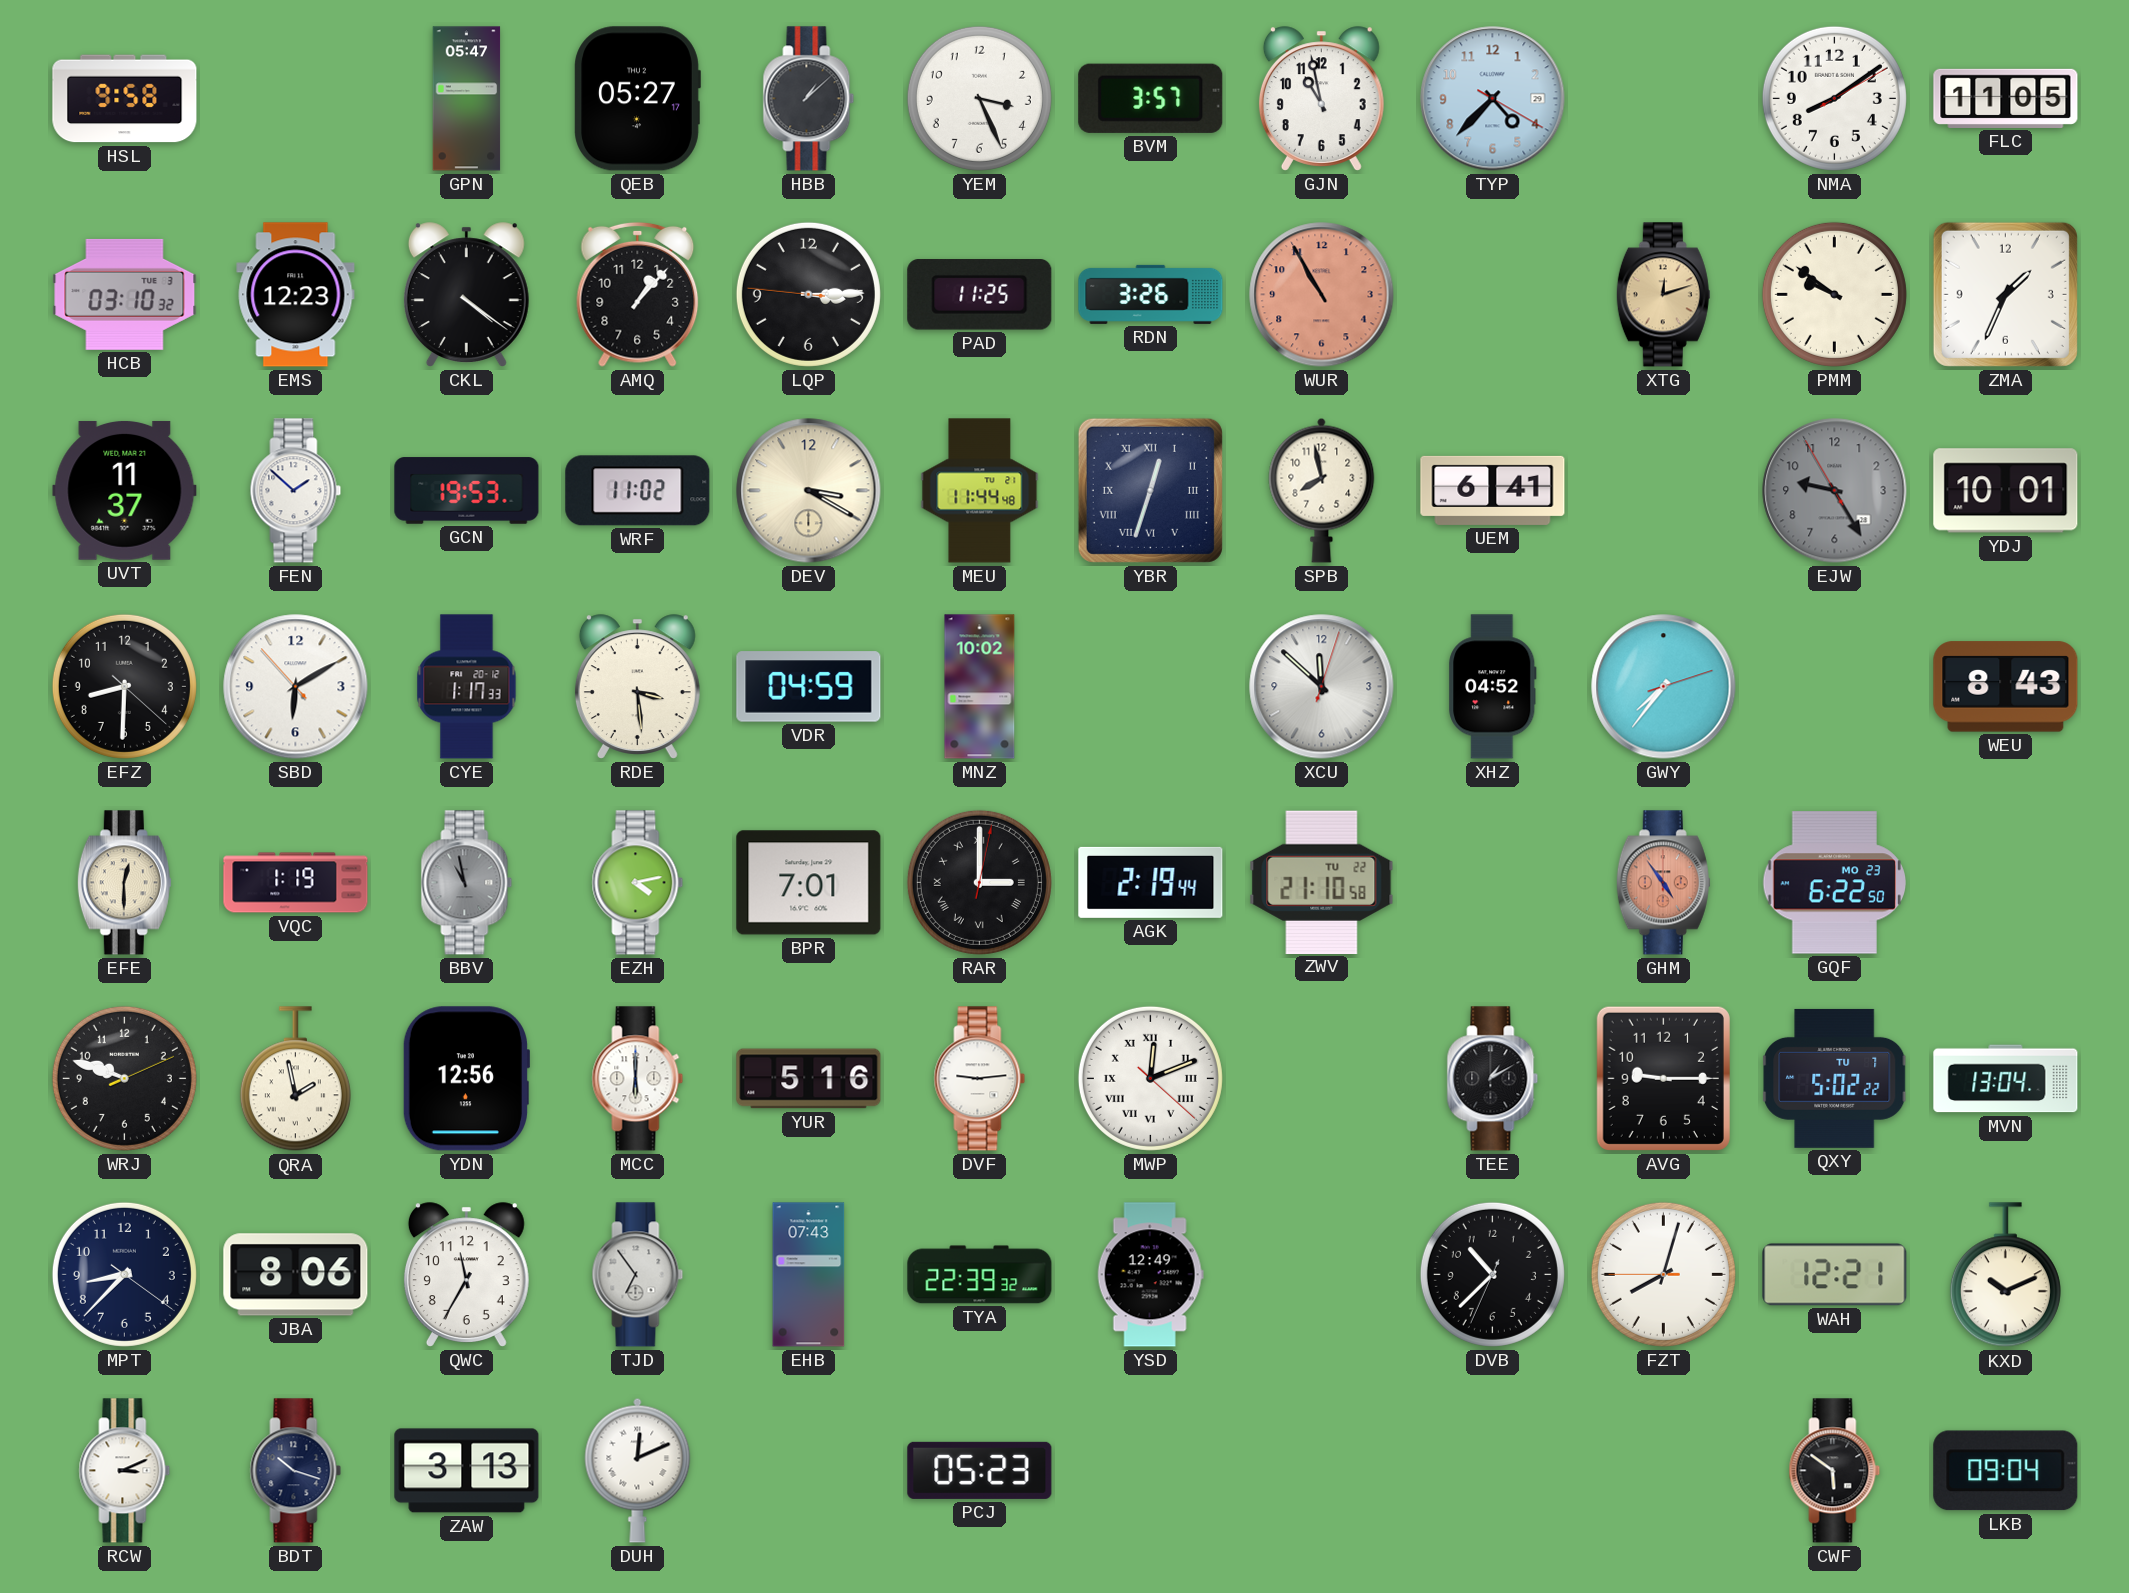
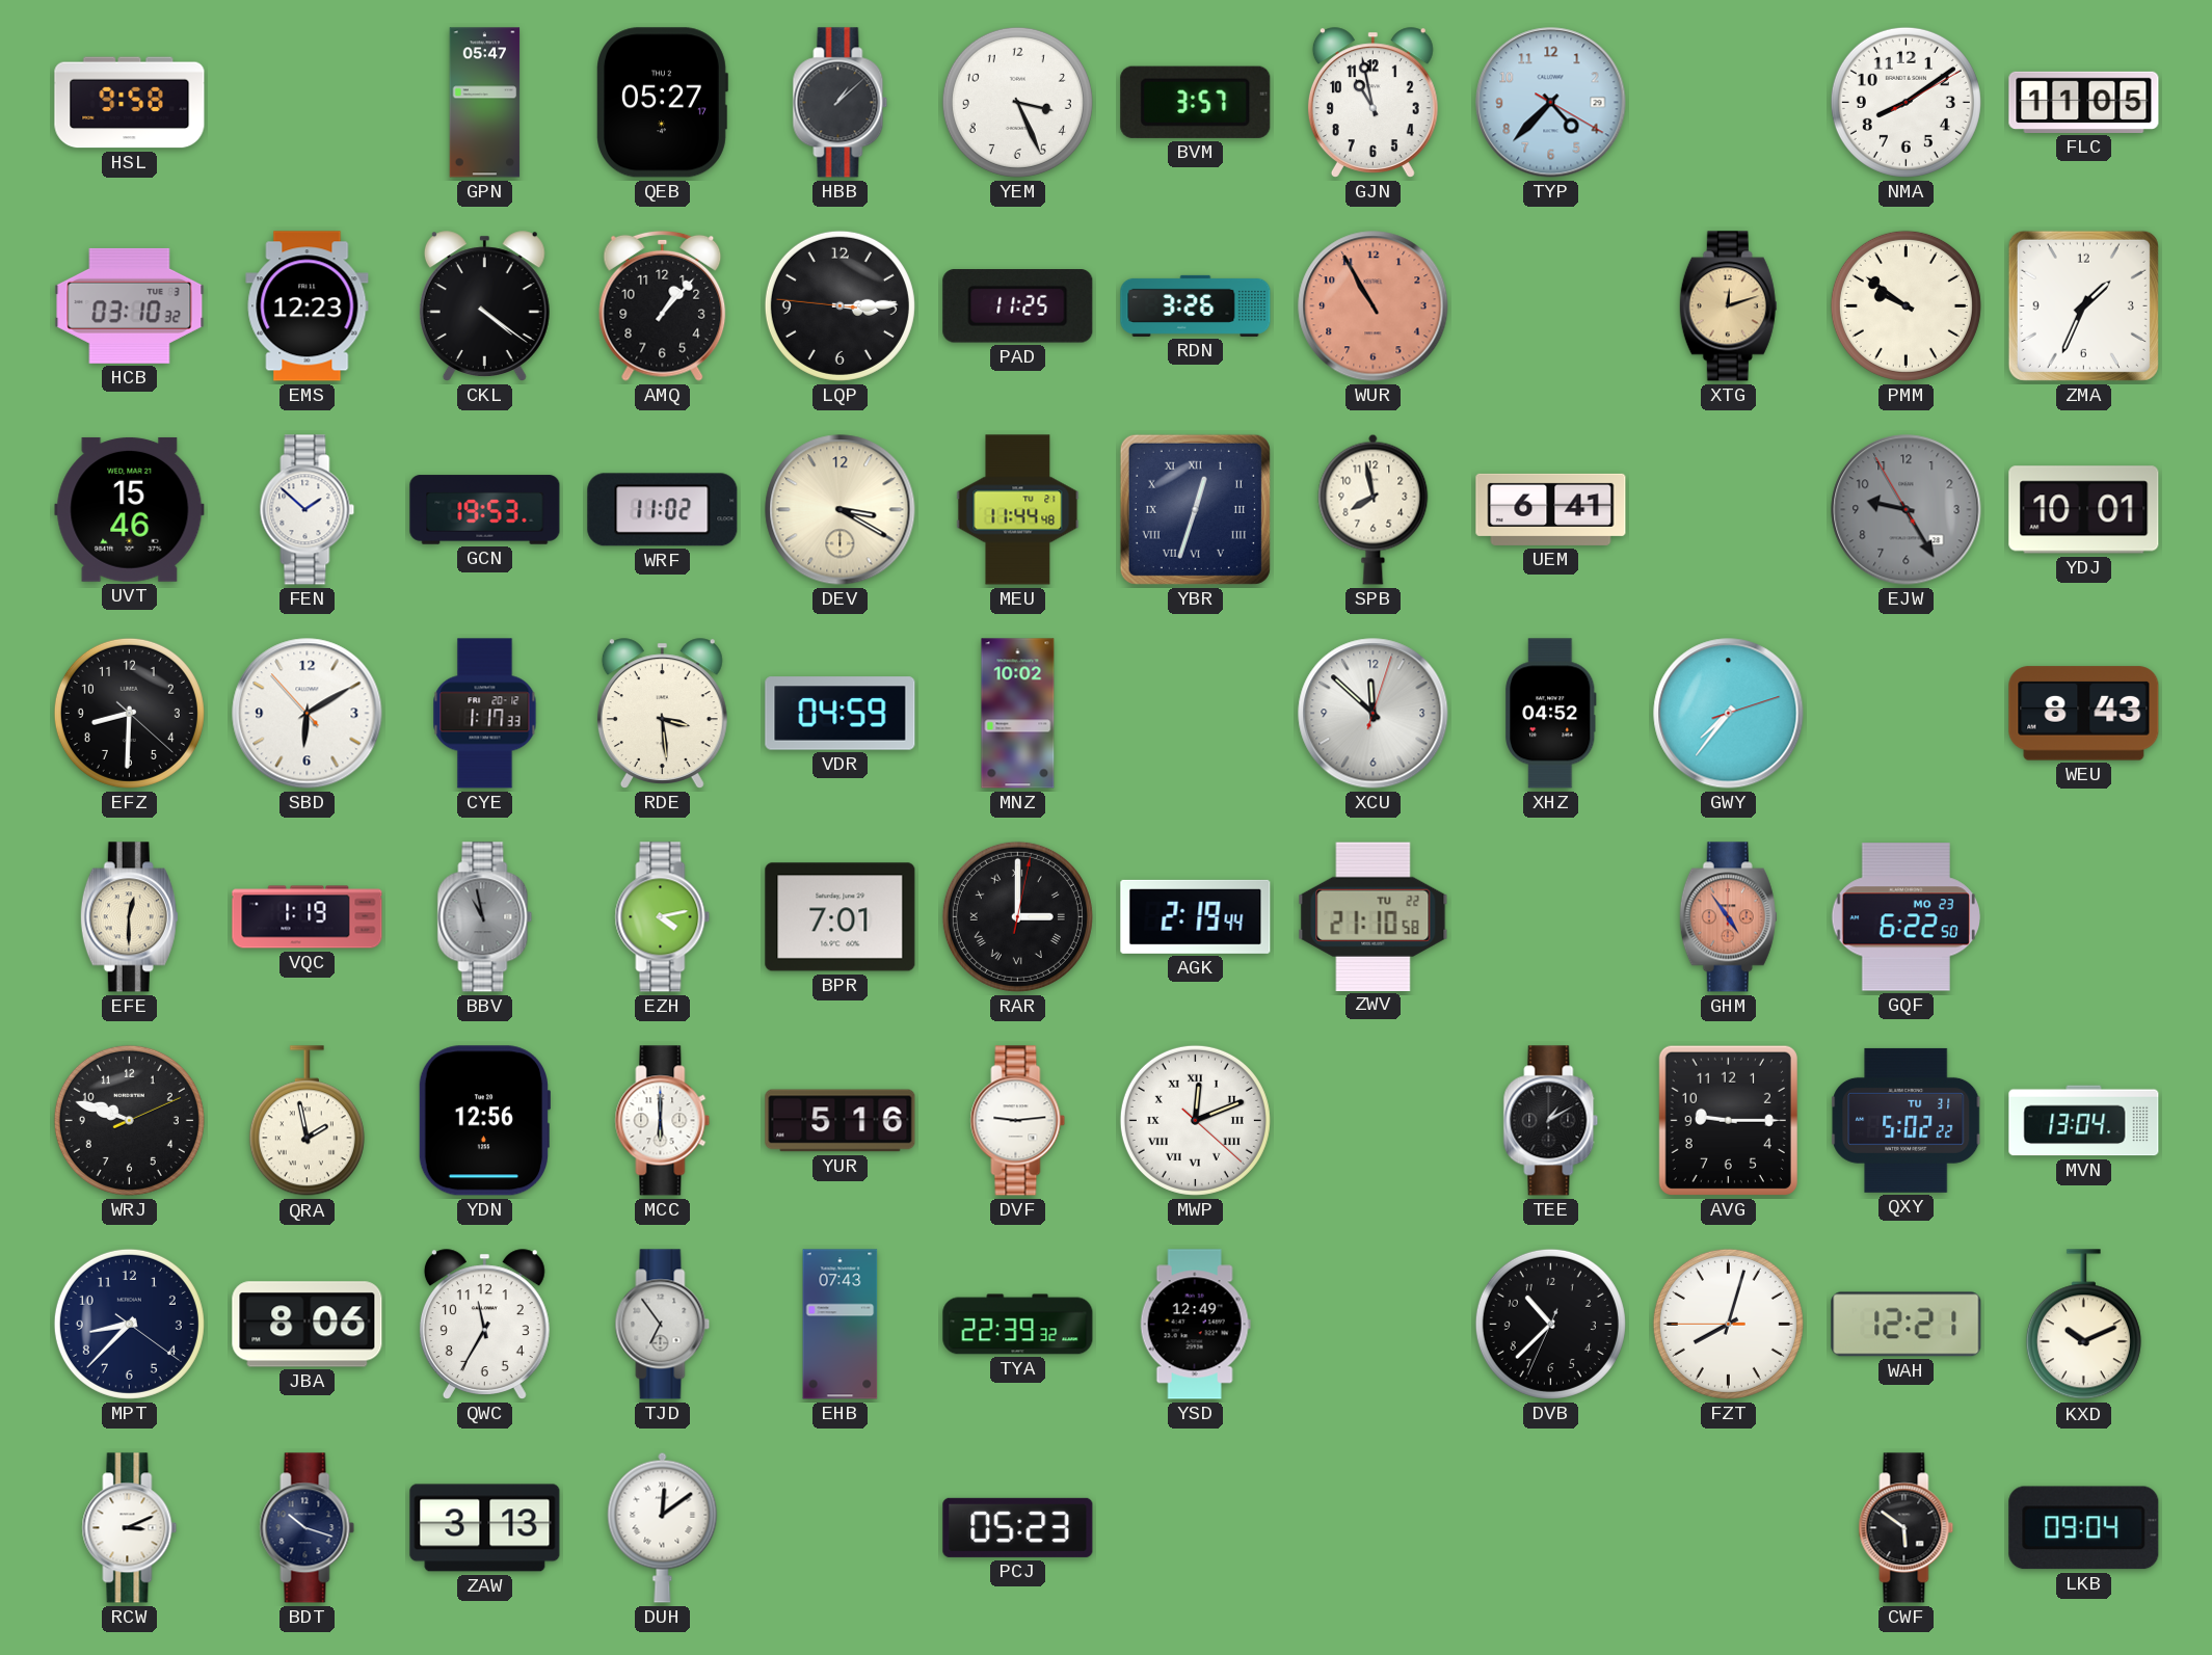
UVT: 11:37 -> 15:46 (130, 509)
QXY date: TU 7 -> TU 31 (1907, 1120)
DUH: 12:11 -> 12:09 (663, 1527)
